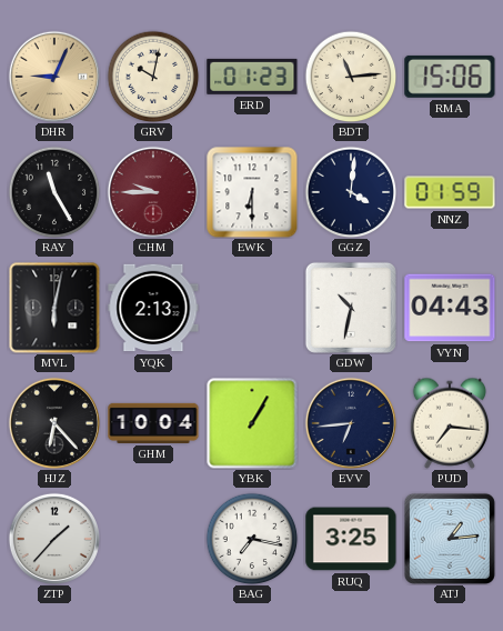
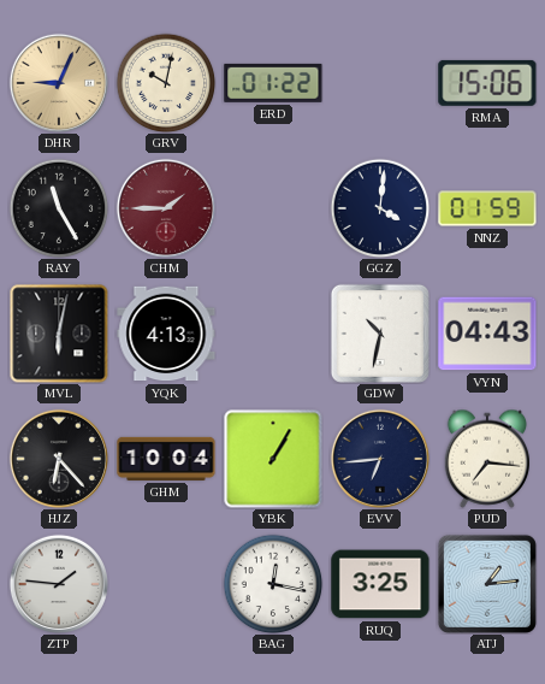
ERD: 01:23 -> 01:22 (273, 83)
BDT: 11:14 -> none (351, 77)
CHM: 9:45 -> 1:45 (166, 208)
EWK: 6:30 -> none (252, 192)
YQK: 2:13 -> 4:13 (166, 334)
ZTP: 1:37 -> 1:46 (59, 584)
BAG: 7:17 -> 12:17 (273, 584)
